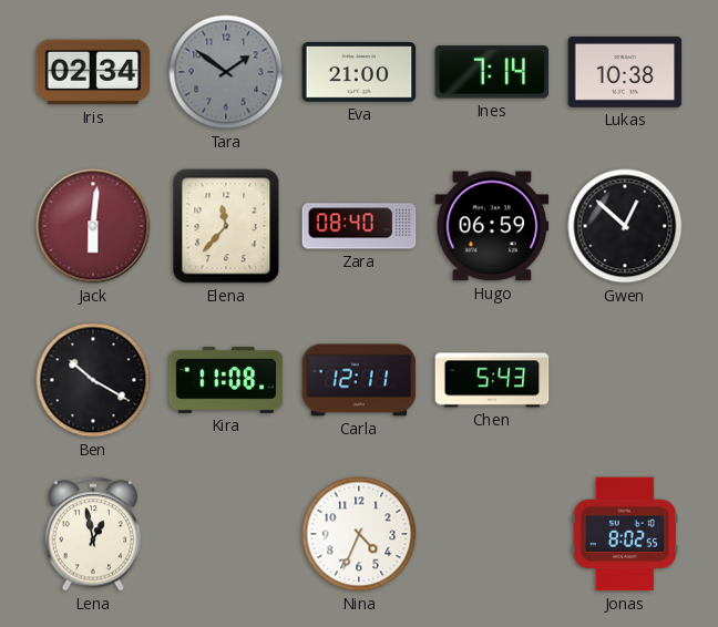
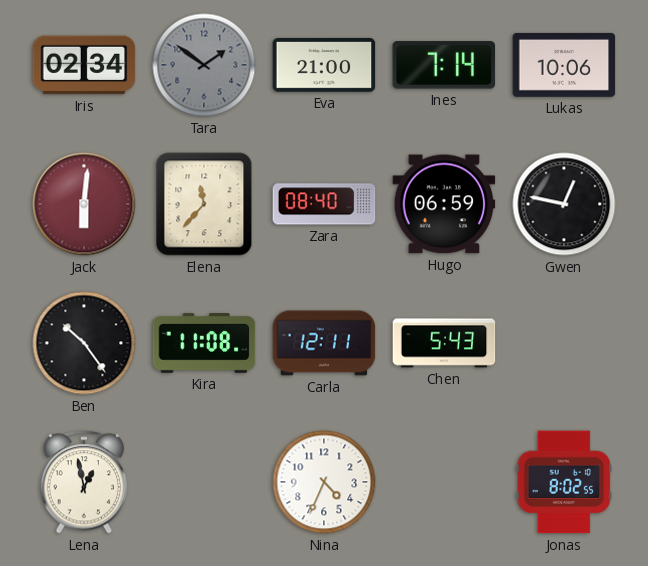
Lukas: 10:38 -> 10:06 (564, 65)
Gwen: 12:52 -> 12:47 (564, 204)
Ben: 10:20 -> 10:24 (84, 343)
